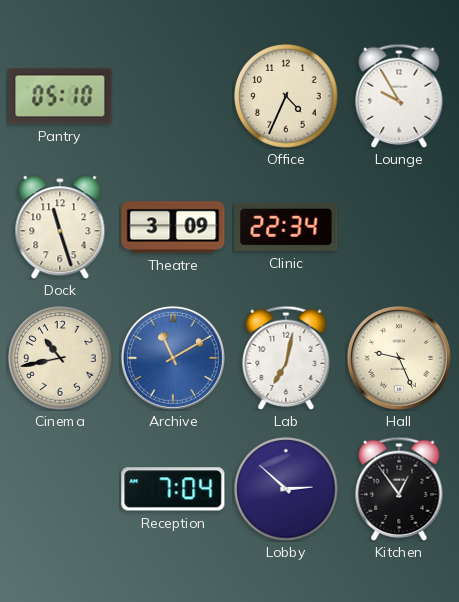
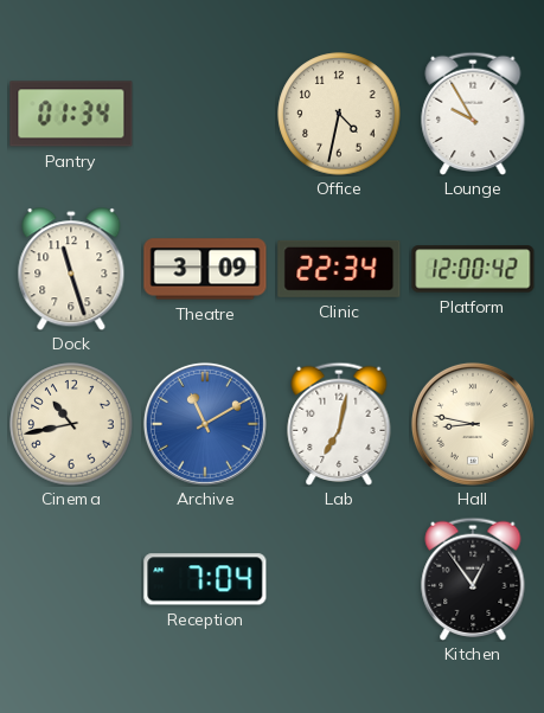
Pantry: 05:10 -> 01:34 (71, 114)
Office: 4:34 -> 4:32 (339, 114)
Platform: none -> 12:00 (473, 269)
Hall: 9:26 -> 8:47 (473, 424)
Lobby: 2:52 -> none (286, 489)
